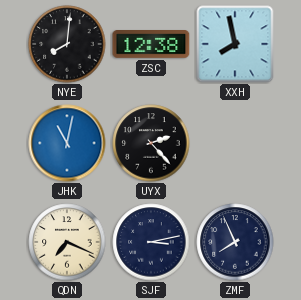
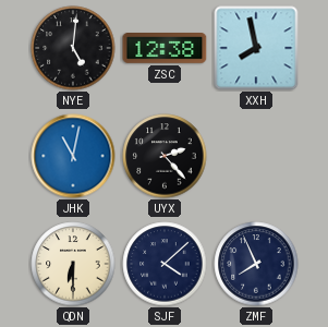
NYE: 8:01 -> 5:01 (73, 48)
QDN: 7:19 -> 6:30 (73, 264)
SJF: 3:13 -> 4:08 (165, 264)
